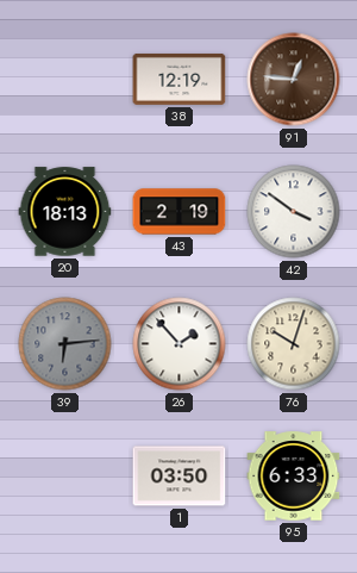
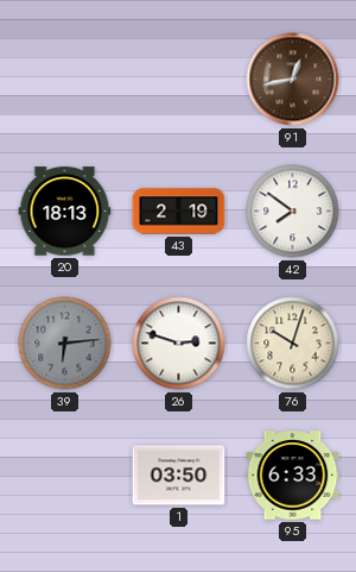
38: 12:19 -> none (180, 79)
91: 12:46 -> 12:43 (293, 80)
42: 3:51 -> 7:51 (293, 212)
26: 1:53 -> 2:48 (179, 344)
